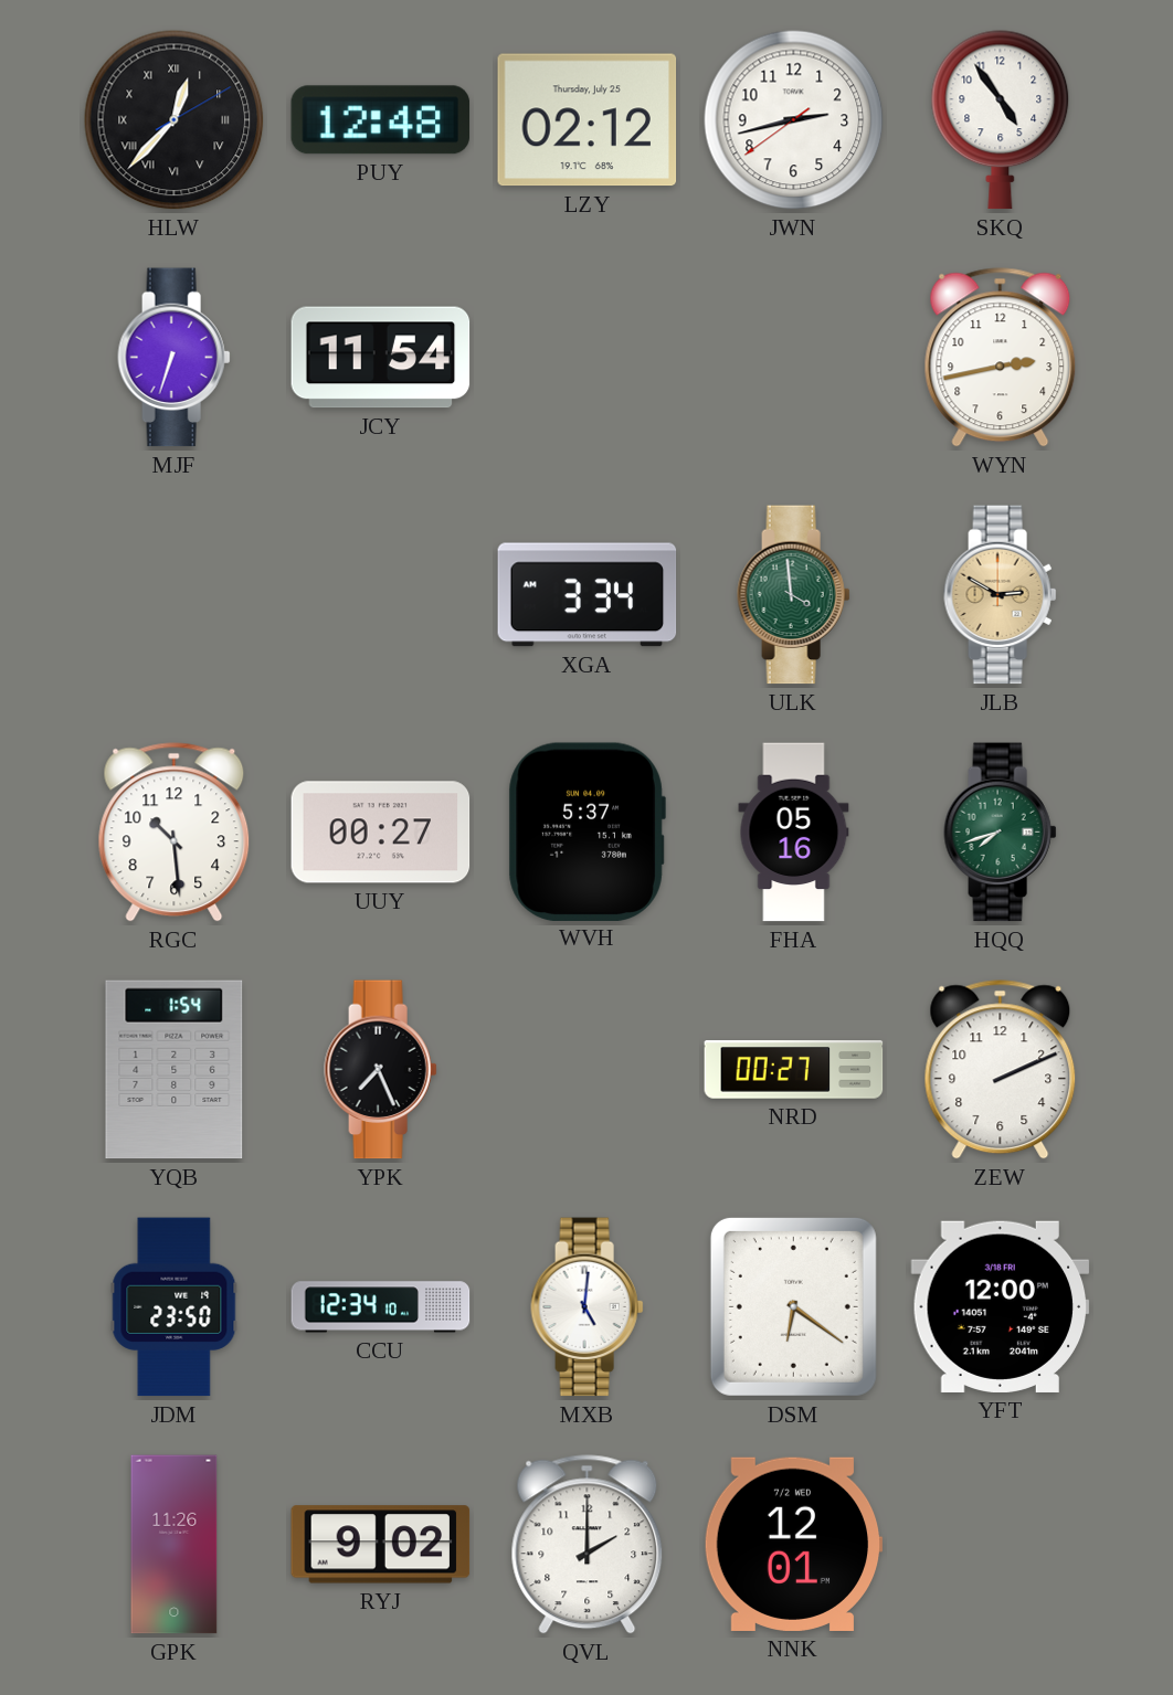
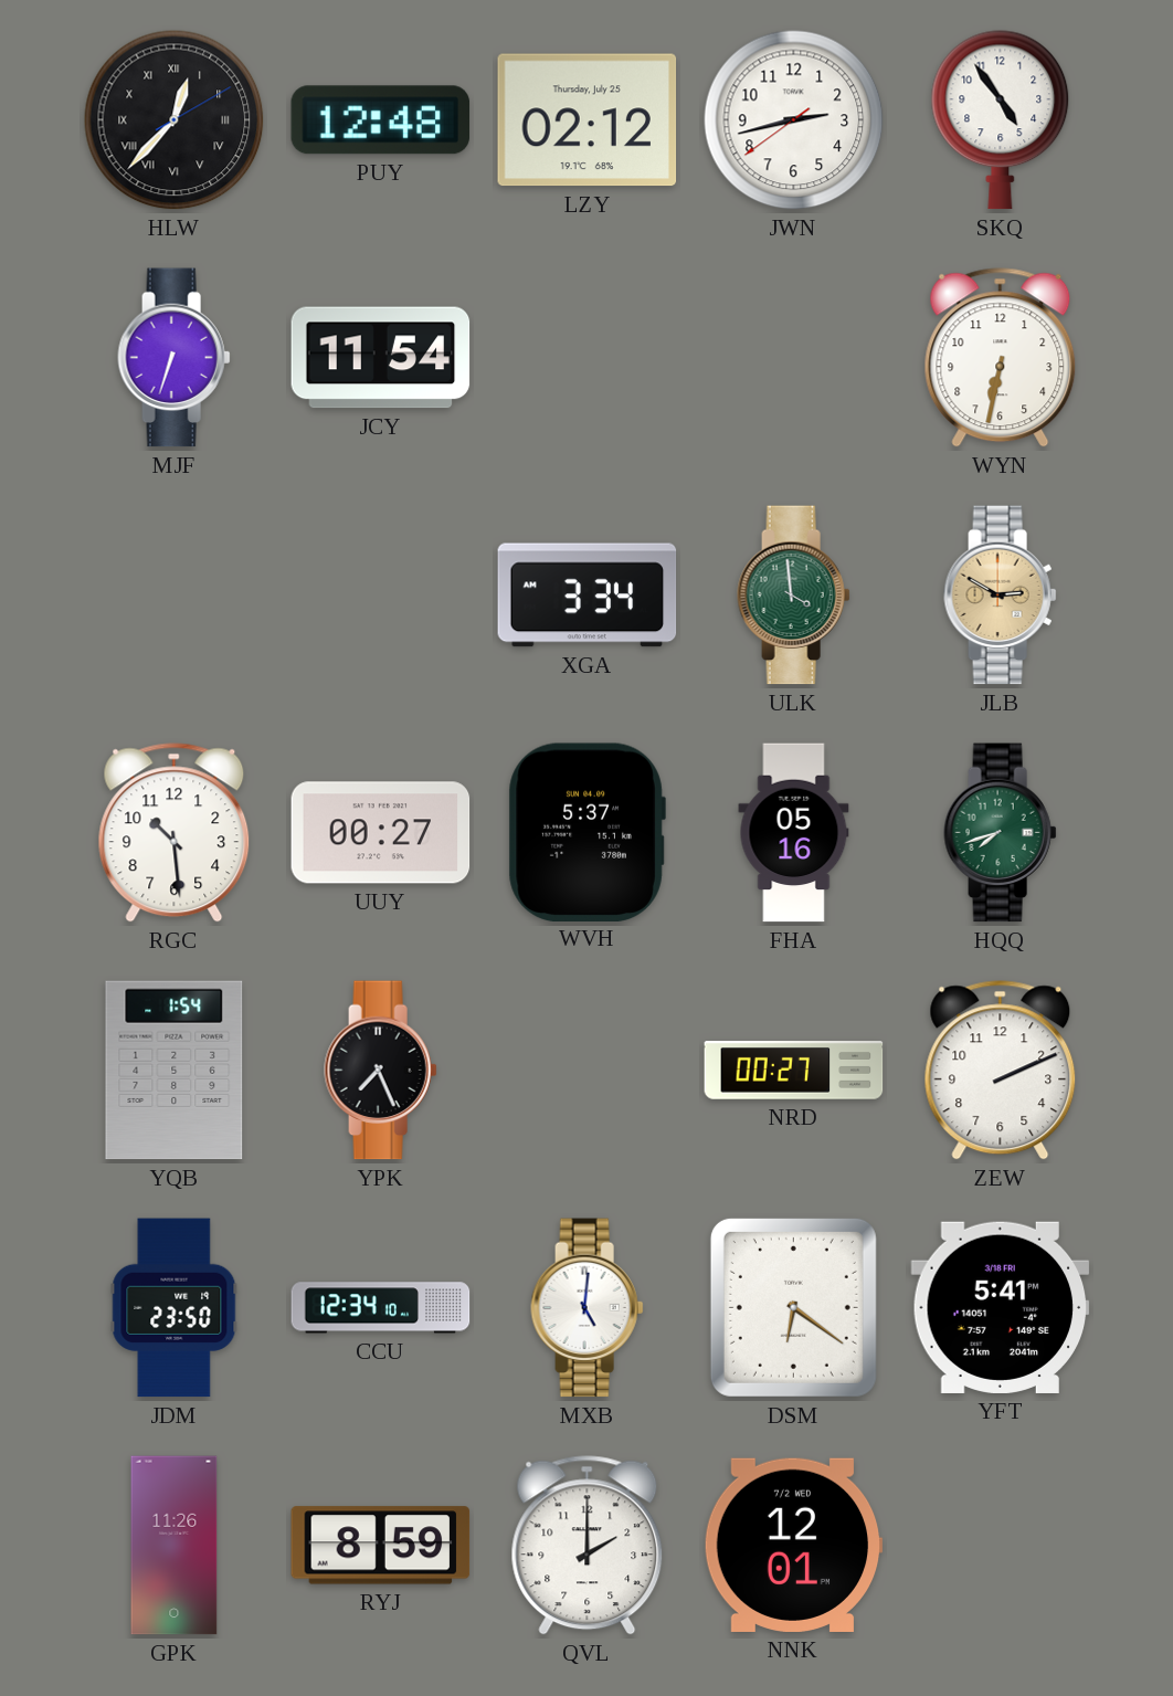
WYN: 2:43 -> 6:32 (1001, 358)
YFT: 12:00 -> 5:41 (1001, 1307)
RYJ: 9:02 -> 8:59 (381, 1546)
